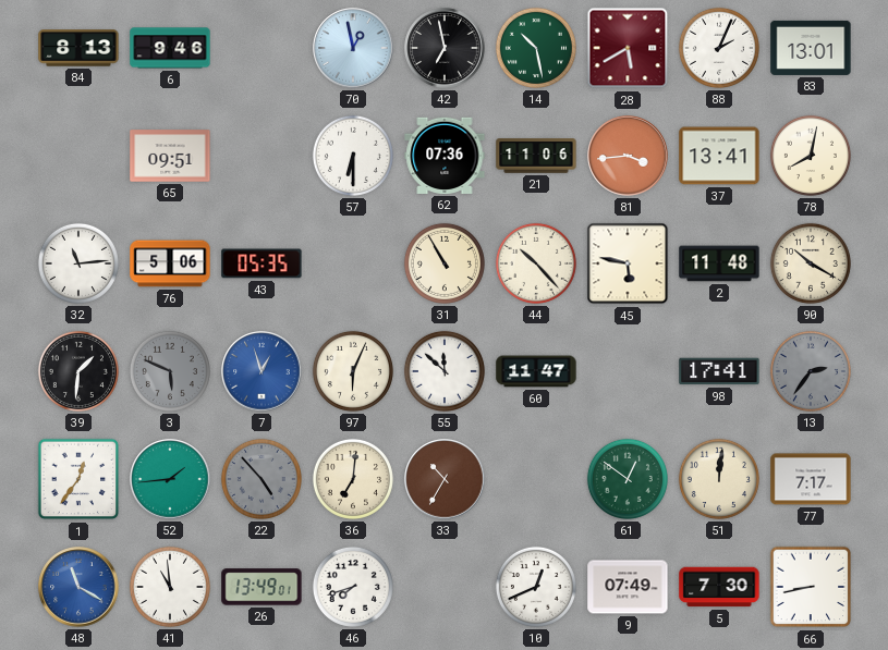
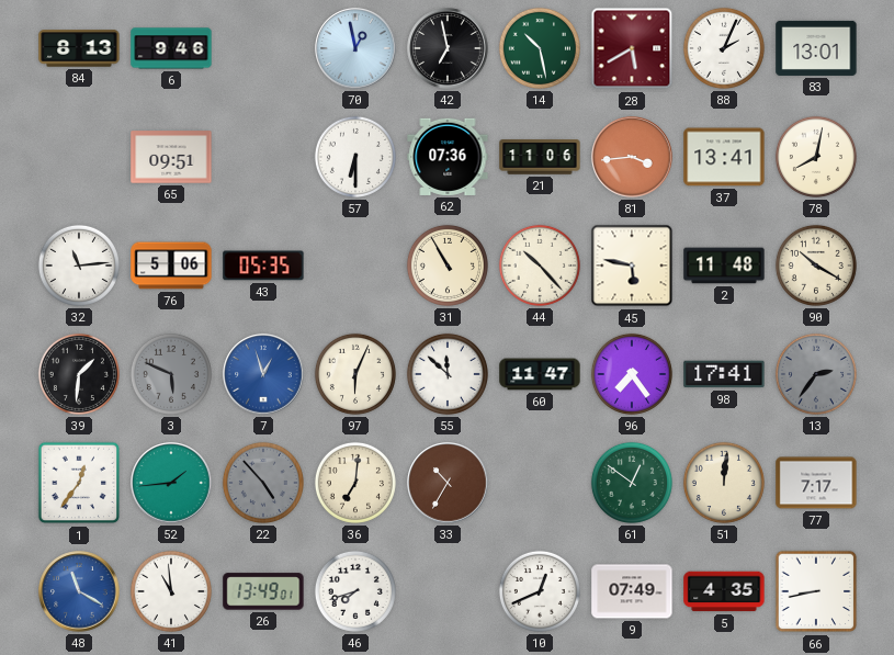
96: none -> 7:24 (632, 374)
5: 7:30 -> 4:35 (724, 591)
